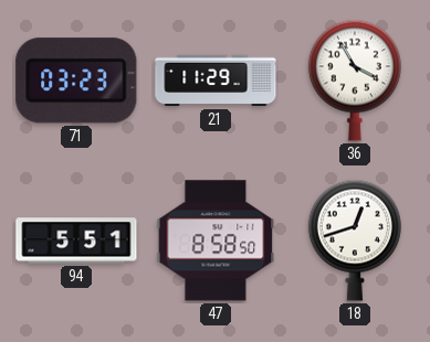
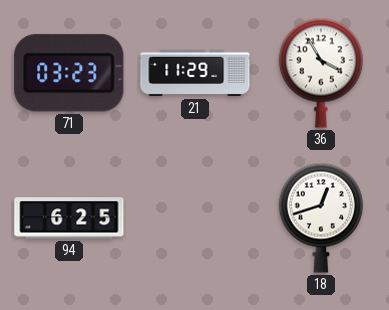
94: 5:51 -> 6:25 (69, 218)
47: 8:58 -> none (216, 241)
